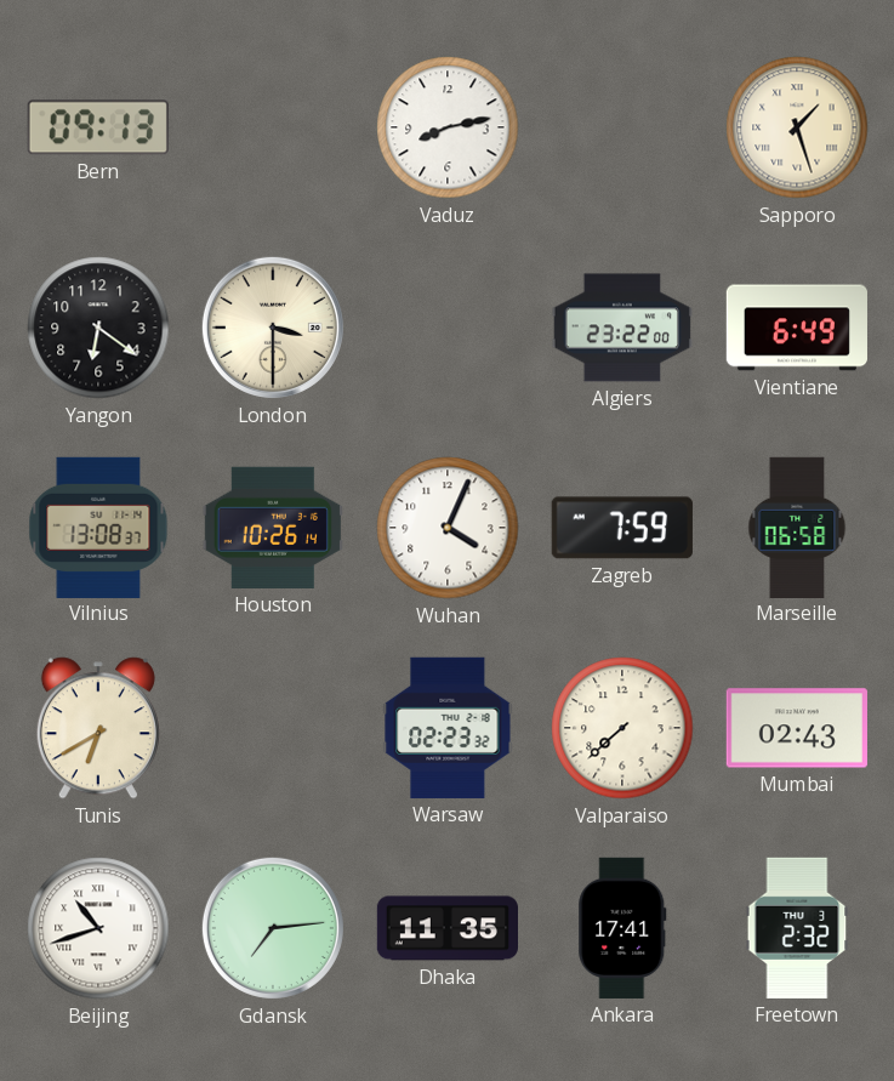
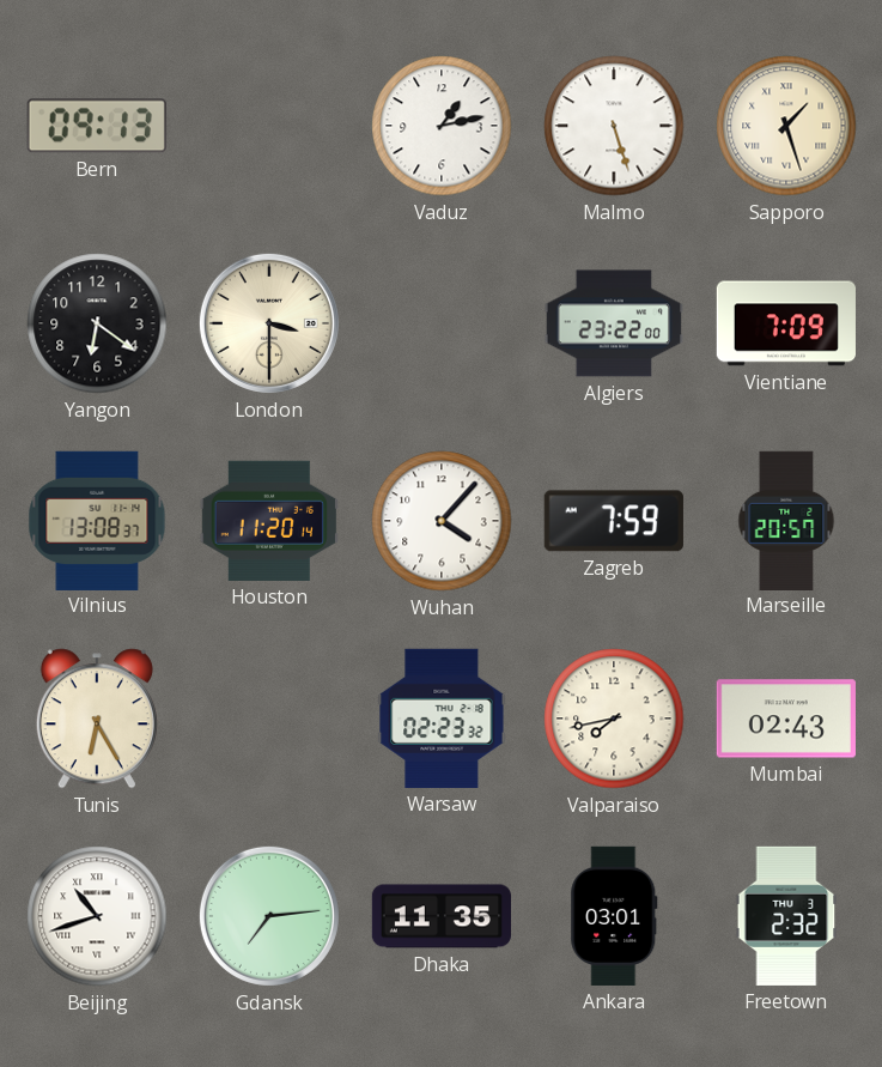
Vaduz: 8:13 -> 1:13 (442, 126)
Malmo: none -> 5:27 (614, 126)
Vientiane: 6:49 -> 7:09 (786, 323)
Houston: 10:26 -> 11:20 (269, 521)
Wuhan: 4:04 -> 4:07 (442, 521)
Marseille: 06:58 -> 20:57 (786, 520)
Tunis: 6:40 -> 6:25 (97, 719)
Valparaiso: 7:38 -> 7:43 (614, 719)
Ankara: 17:41 -> 03:01 (614, 916)
